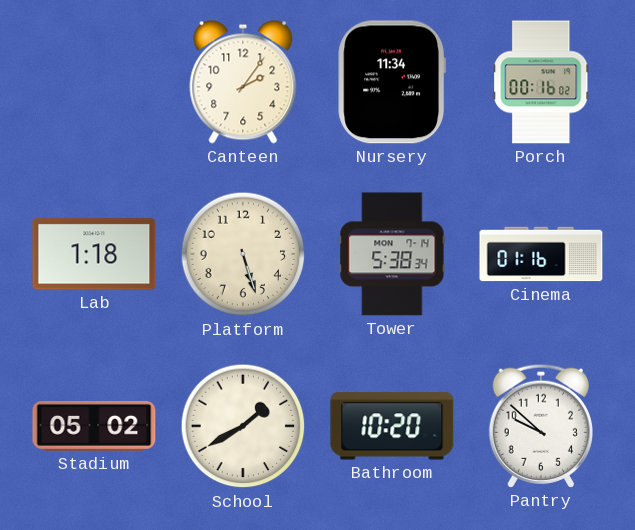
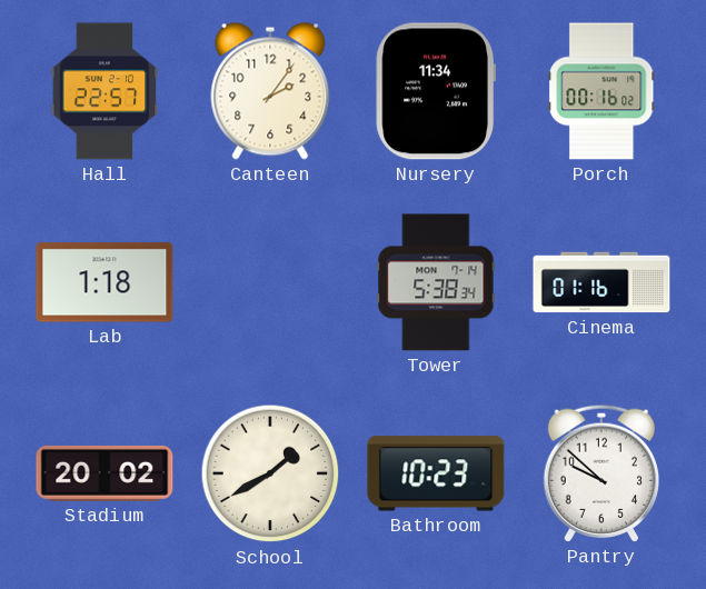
Hall: none -> 22:57 (105, 91)
Platform: 5:27 -> none (243, 254)
Stadium: 05:02 -> 20:02 (105, 473)
Bathroom: 10:20 -> 10:23 (436, 473)
